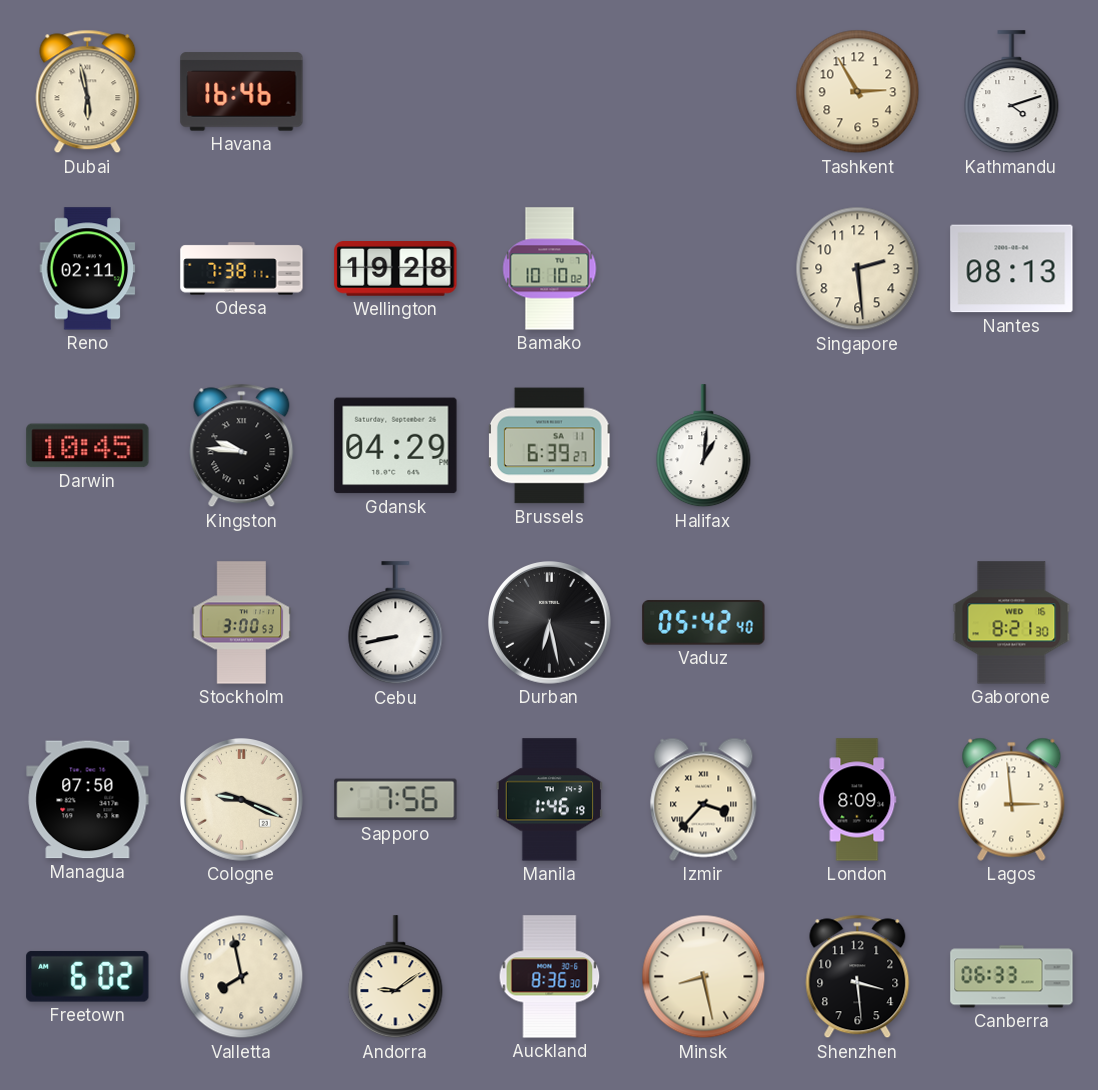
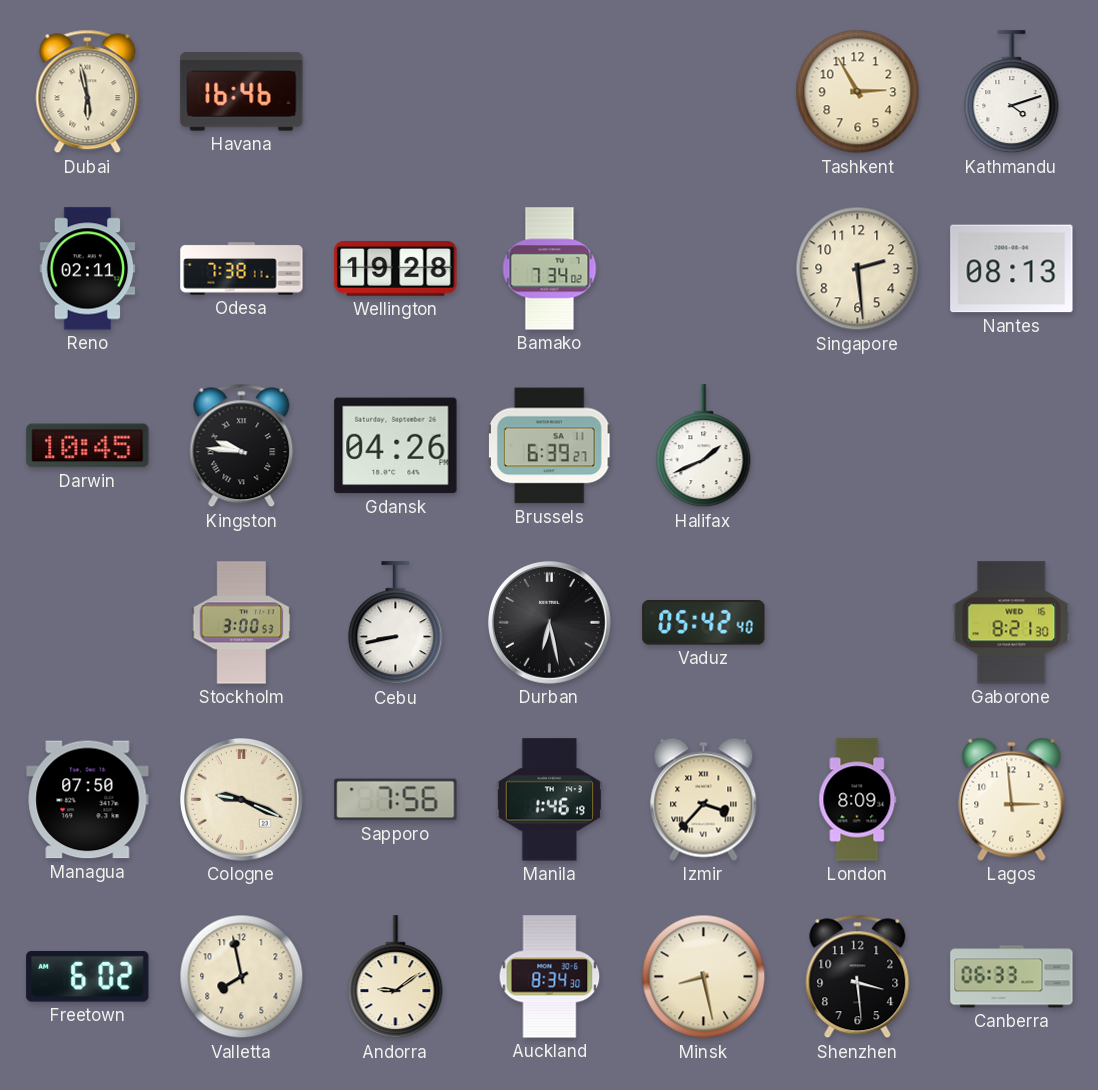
Bamako: 10:10 -> 7:34 (550, 269)
Gdansk: 04:29 -> 04:26 (396, 446)
Halifax: 1:01 -> 1:41 (704, 446)
Auckland: 8:36 -> 8:34 (550, 977)
